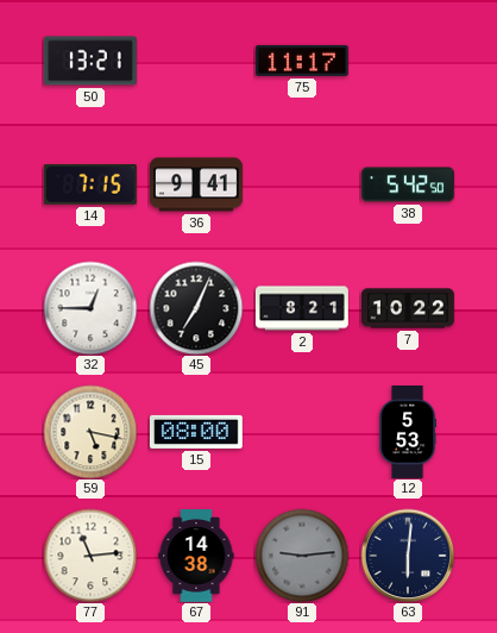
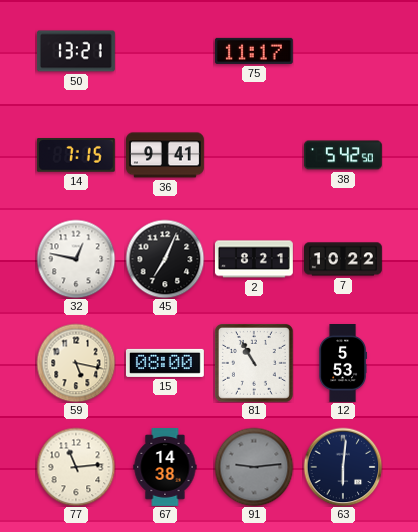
32: 12:45 -> 12:47 (76, 259)
81: none -> 10:55 (254, 363)
